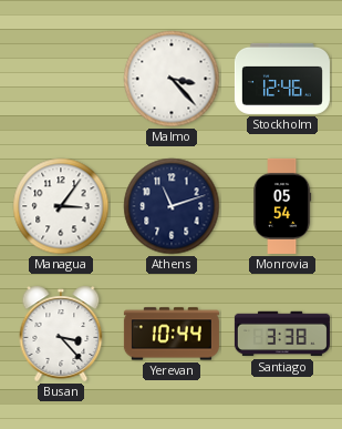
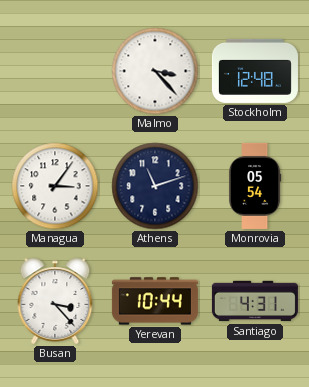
Stockholm: 12:46 -> 12:48 (255, 71)
Santiago: 3:38 -> 4:31 (255, 301)
